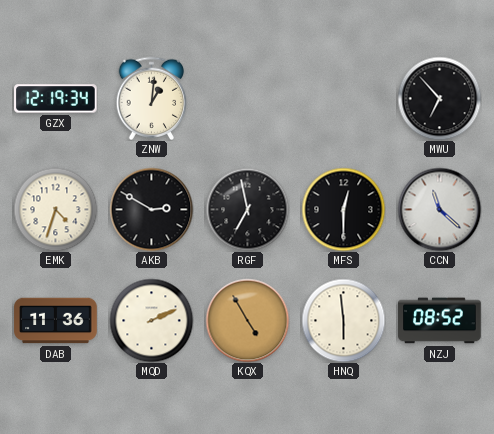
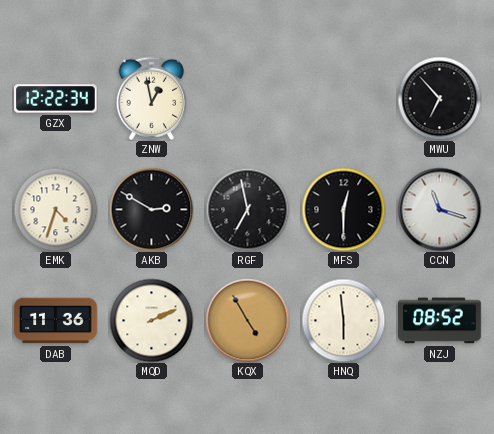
GZX: 12:19 -> 12:22 (56, 99)
ZNW: 1:01 -> 12:58 (152, 98)
CCN: 11:22 -> 11:18 (439, 209)
